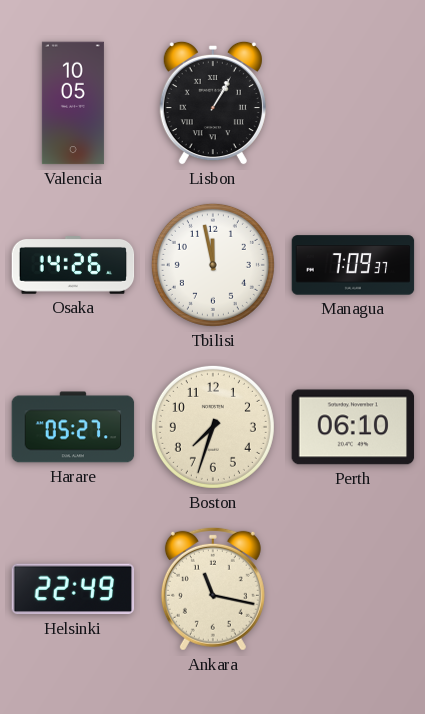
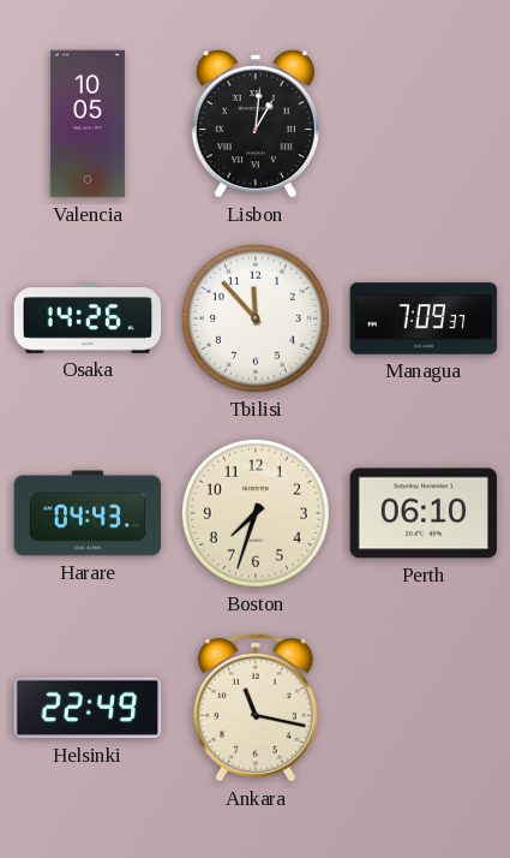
Lisbon: 1:05 -> 1:01 (256, 124)
Tbilisi: 11:58 -> 11:53 (256, 318)
Harare: 05:27 -> 04:43 (88, 513)
